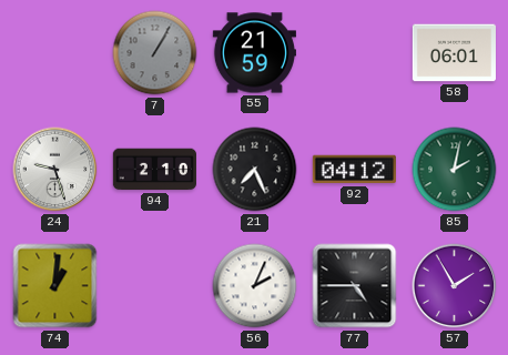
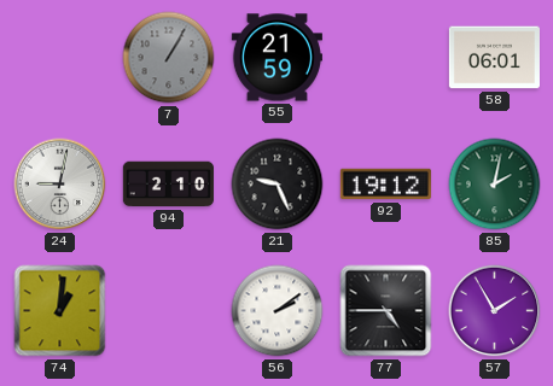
24: 9:27 -> 9:02 (60, 185)
21: 7:26 -> 9:26 (278, 185)
92: 04:12 -> 19:12 (385, 185)
56: 2:04 -> 2:09 (278, 311)
